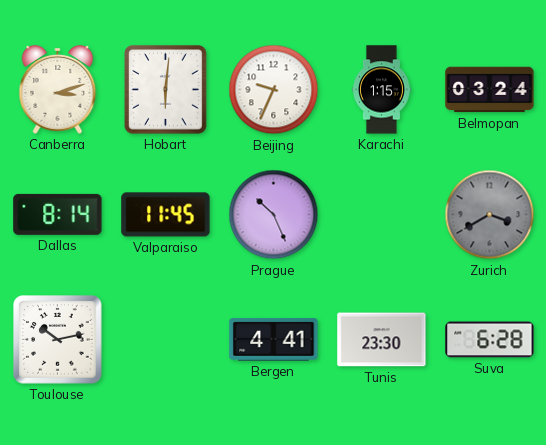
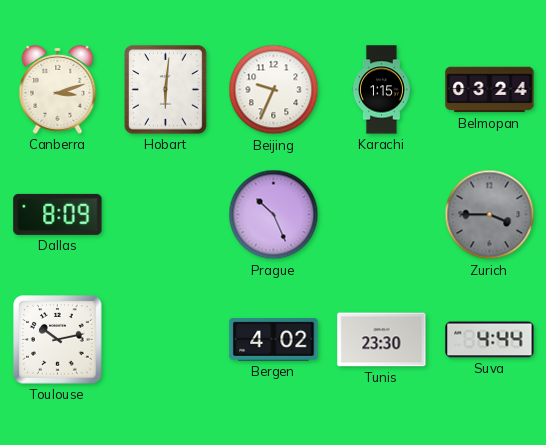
Dallas: 8:14 -> 8:09 (58, 214)
Valparaiso: 11:45 -> none (166, 215)
Zurich: 3:40 -> 3:45 (490, 215)
Bergen: 4:41 -> 4:02 (274, 340)
Suva: 6:28 -> 4:44 (490, 340)
